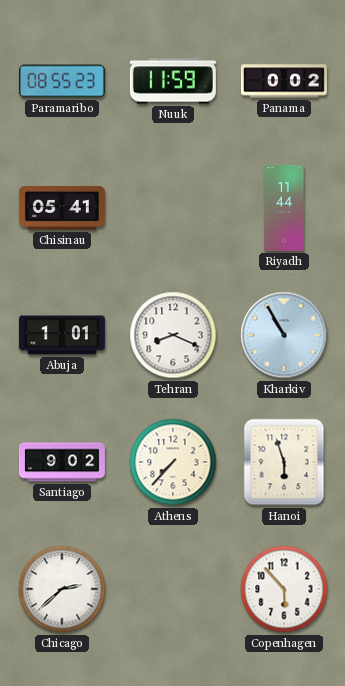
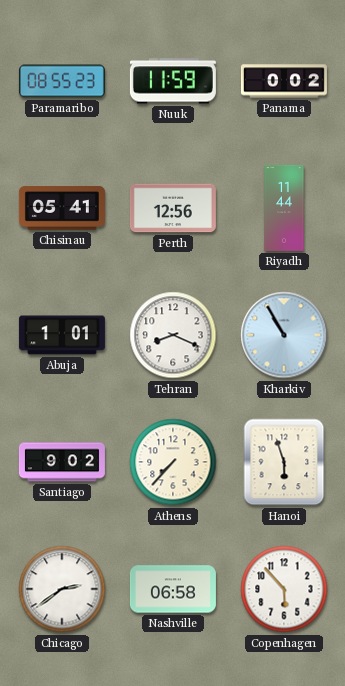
Perth: none -> 12:56 (173, 208)
Chicago: 2:38 -> 2:39 (62, 589)
Nashville: none -> 06:58 (173, 589)
